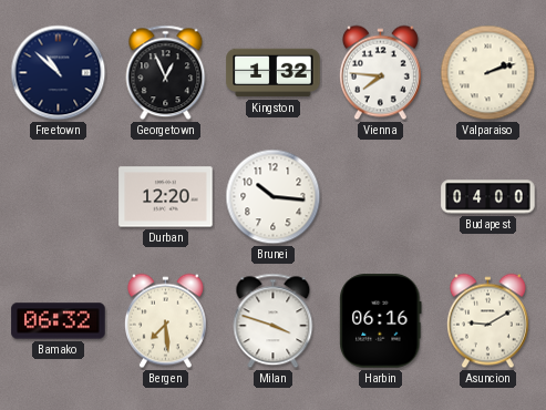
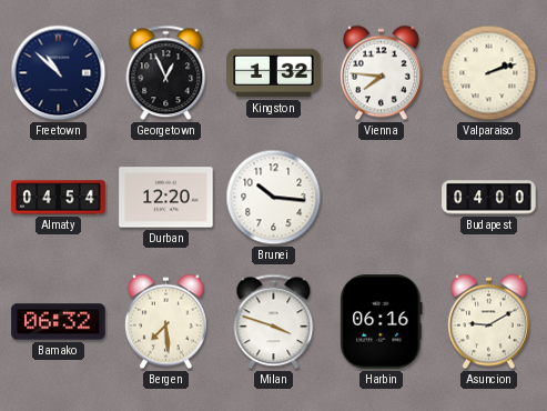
Almaty: none -> 04:54 (59, 198)
